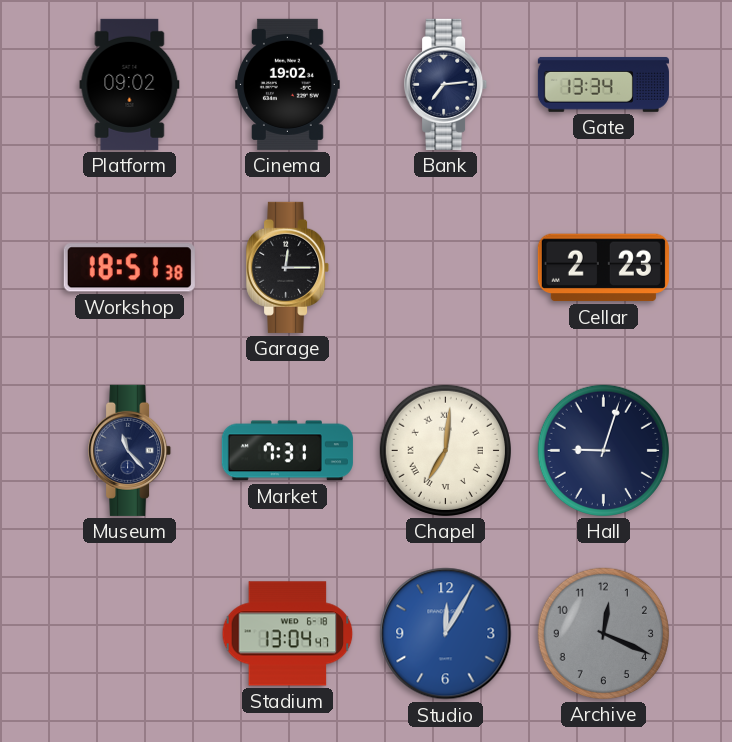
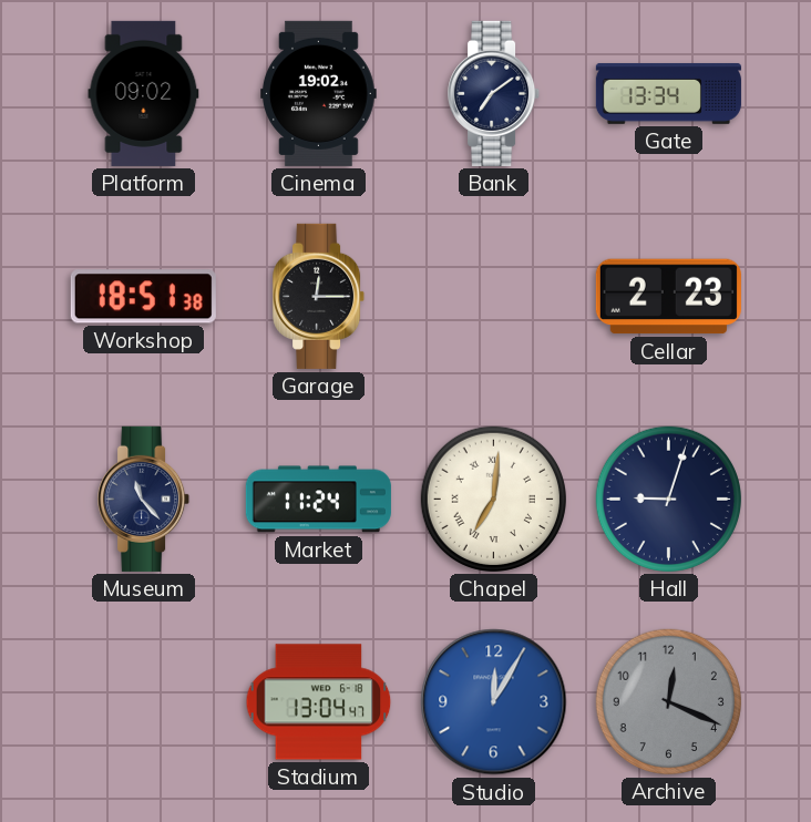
Bank: 7:14 -> 7:09 (494, 93)
Market: 7:31 -> 11:24 (318, 500)
